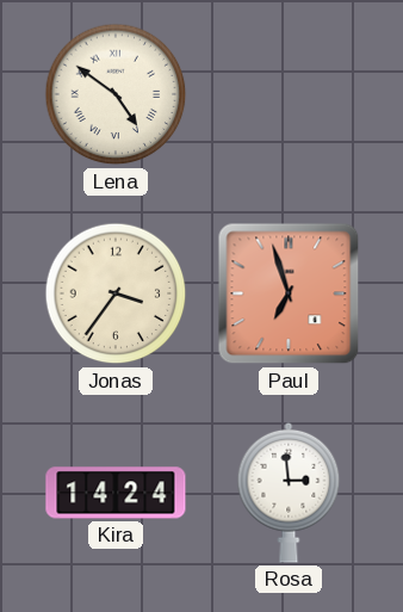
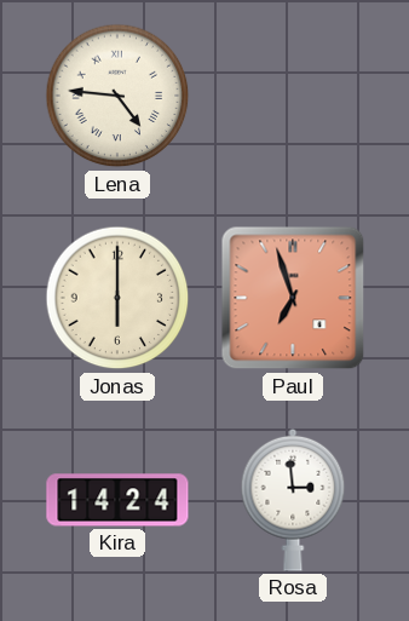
Lena: 4:51 -> 4:46 (117, 96)
Jonas: 3:36 -> 6:00 (117, 298)
